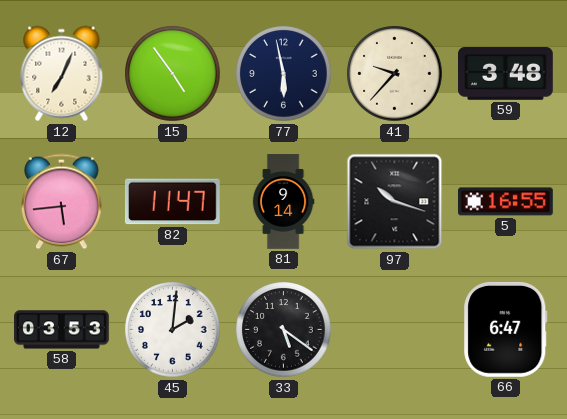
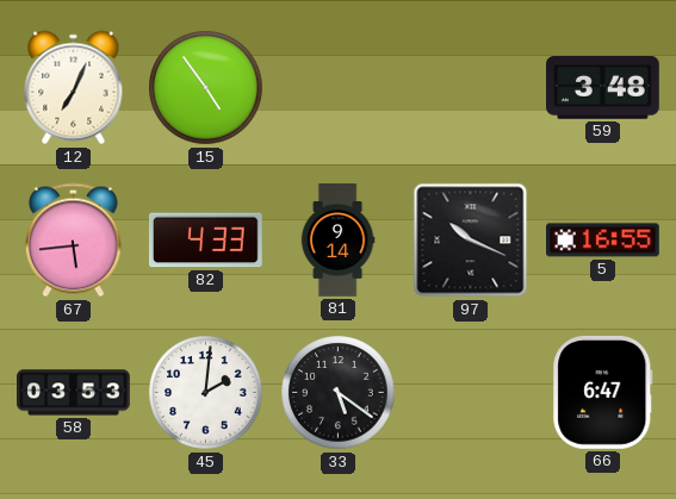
77: 5:58 -> none (284, 74)
41: 9:37 -> none (395, 74)
82: 11:47 -> 4:33 (205, 241)
97: 10:18 -> 10:19 (471, 241)
